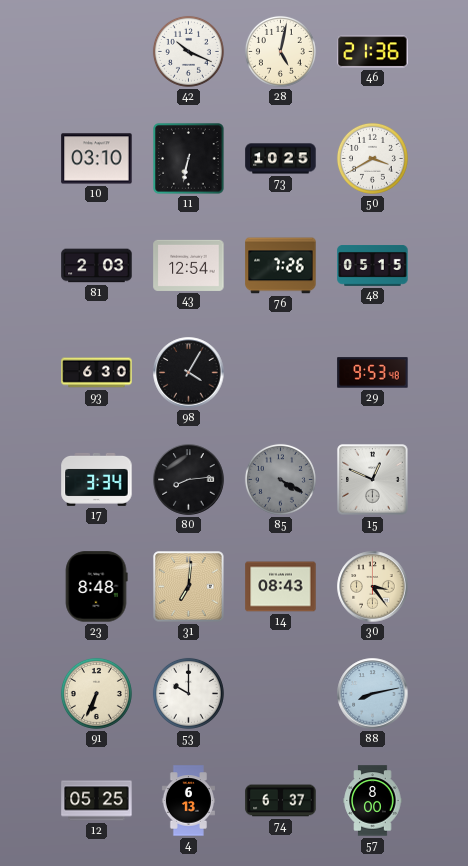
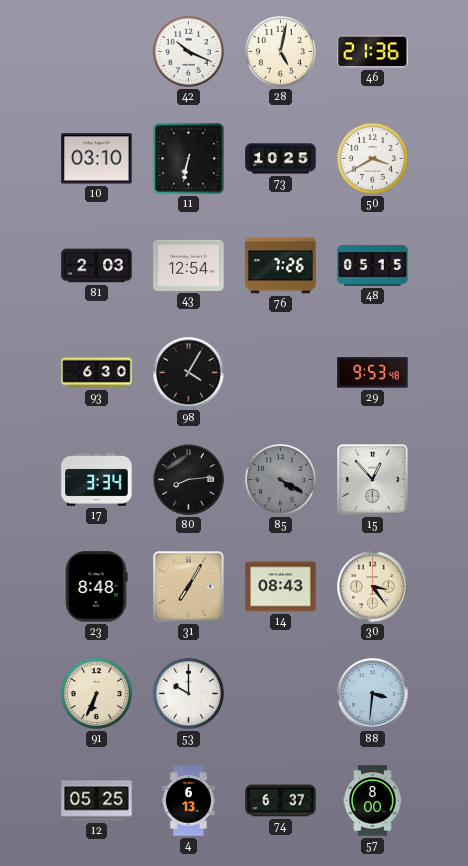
15: 12:49 -> 12:53 (373, 480)
31: 7:01 -> 7:05 (189, 587)
88: 8:13 -> 3:31 (373, 694)
